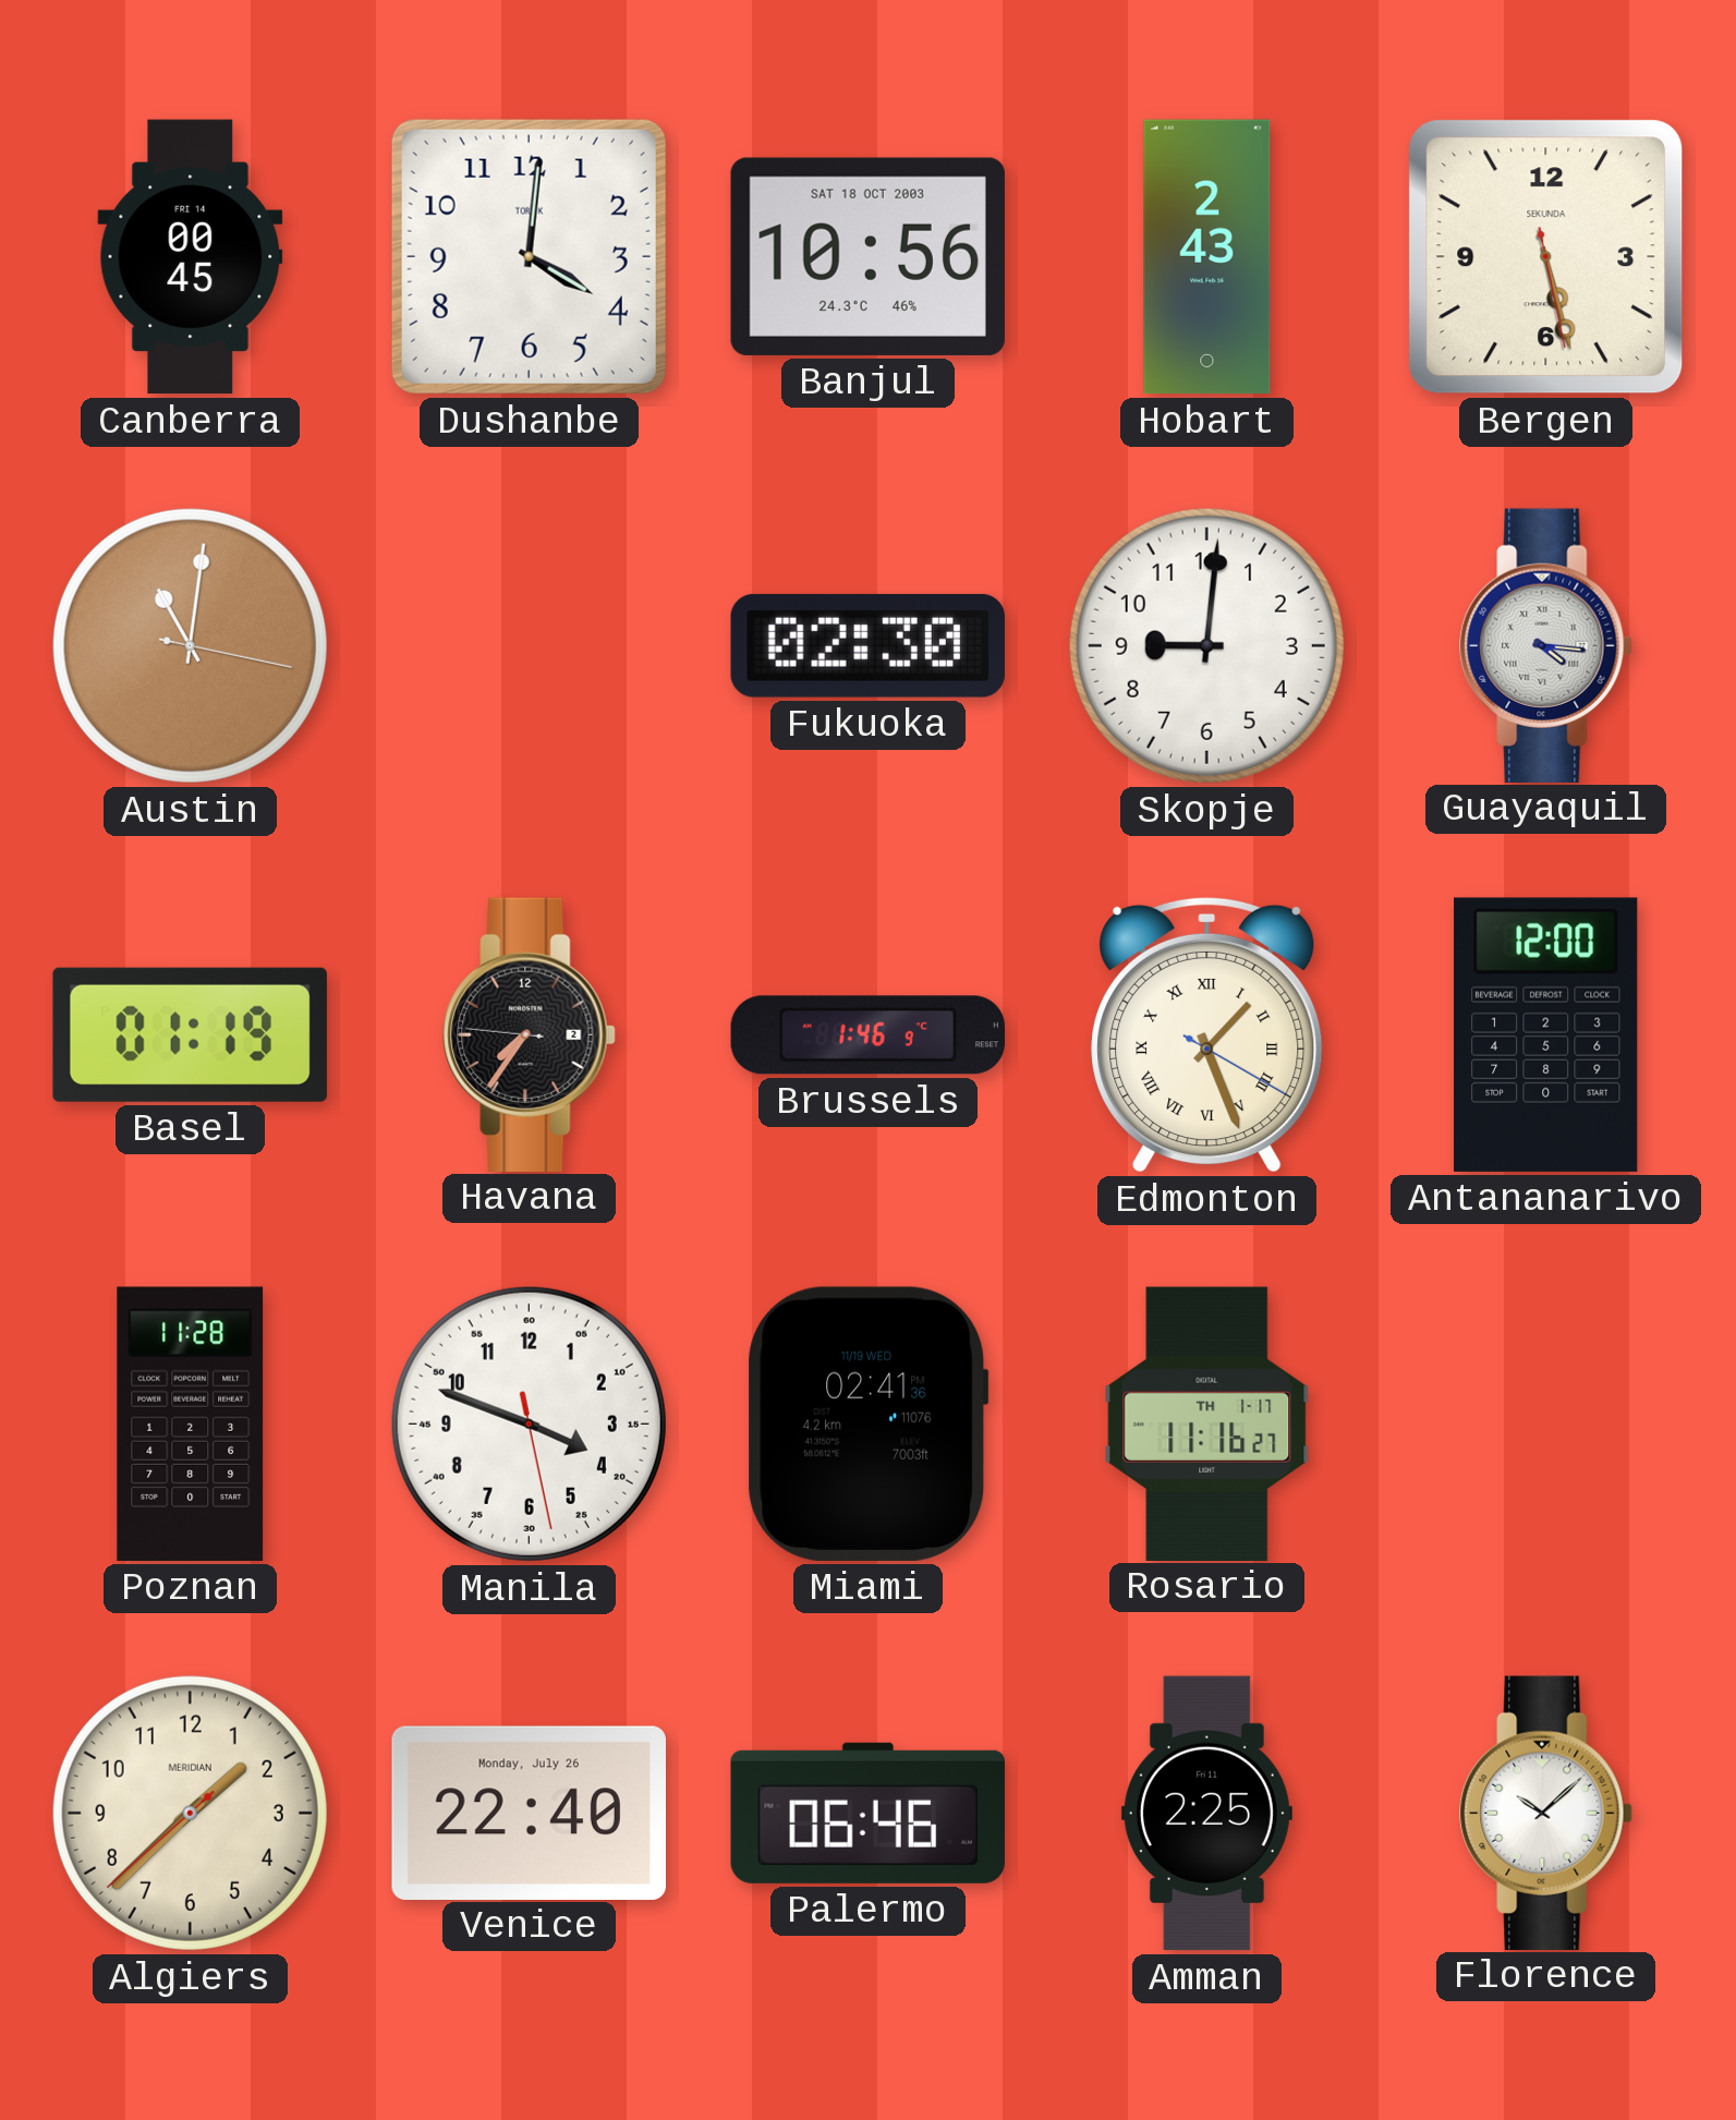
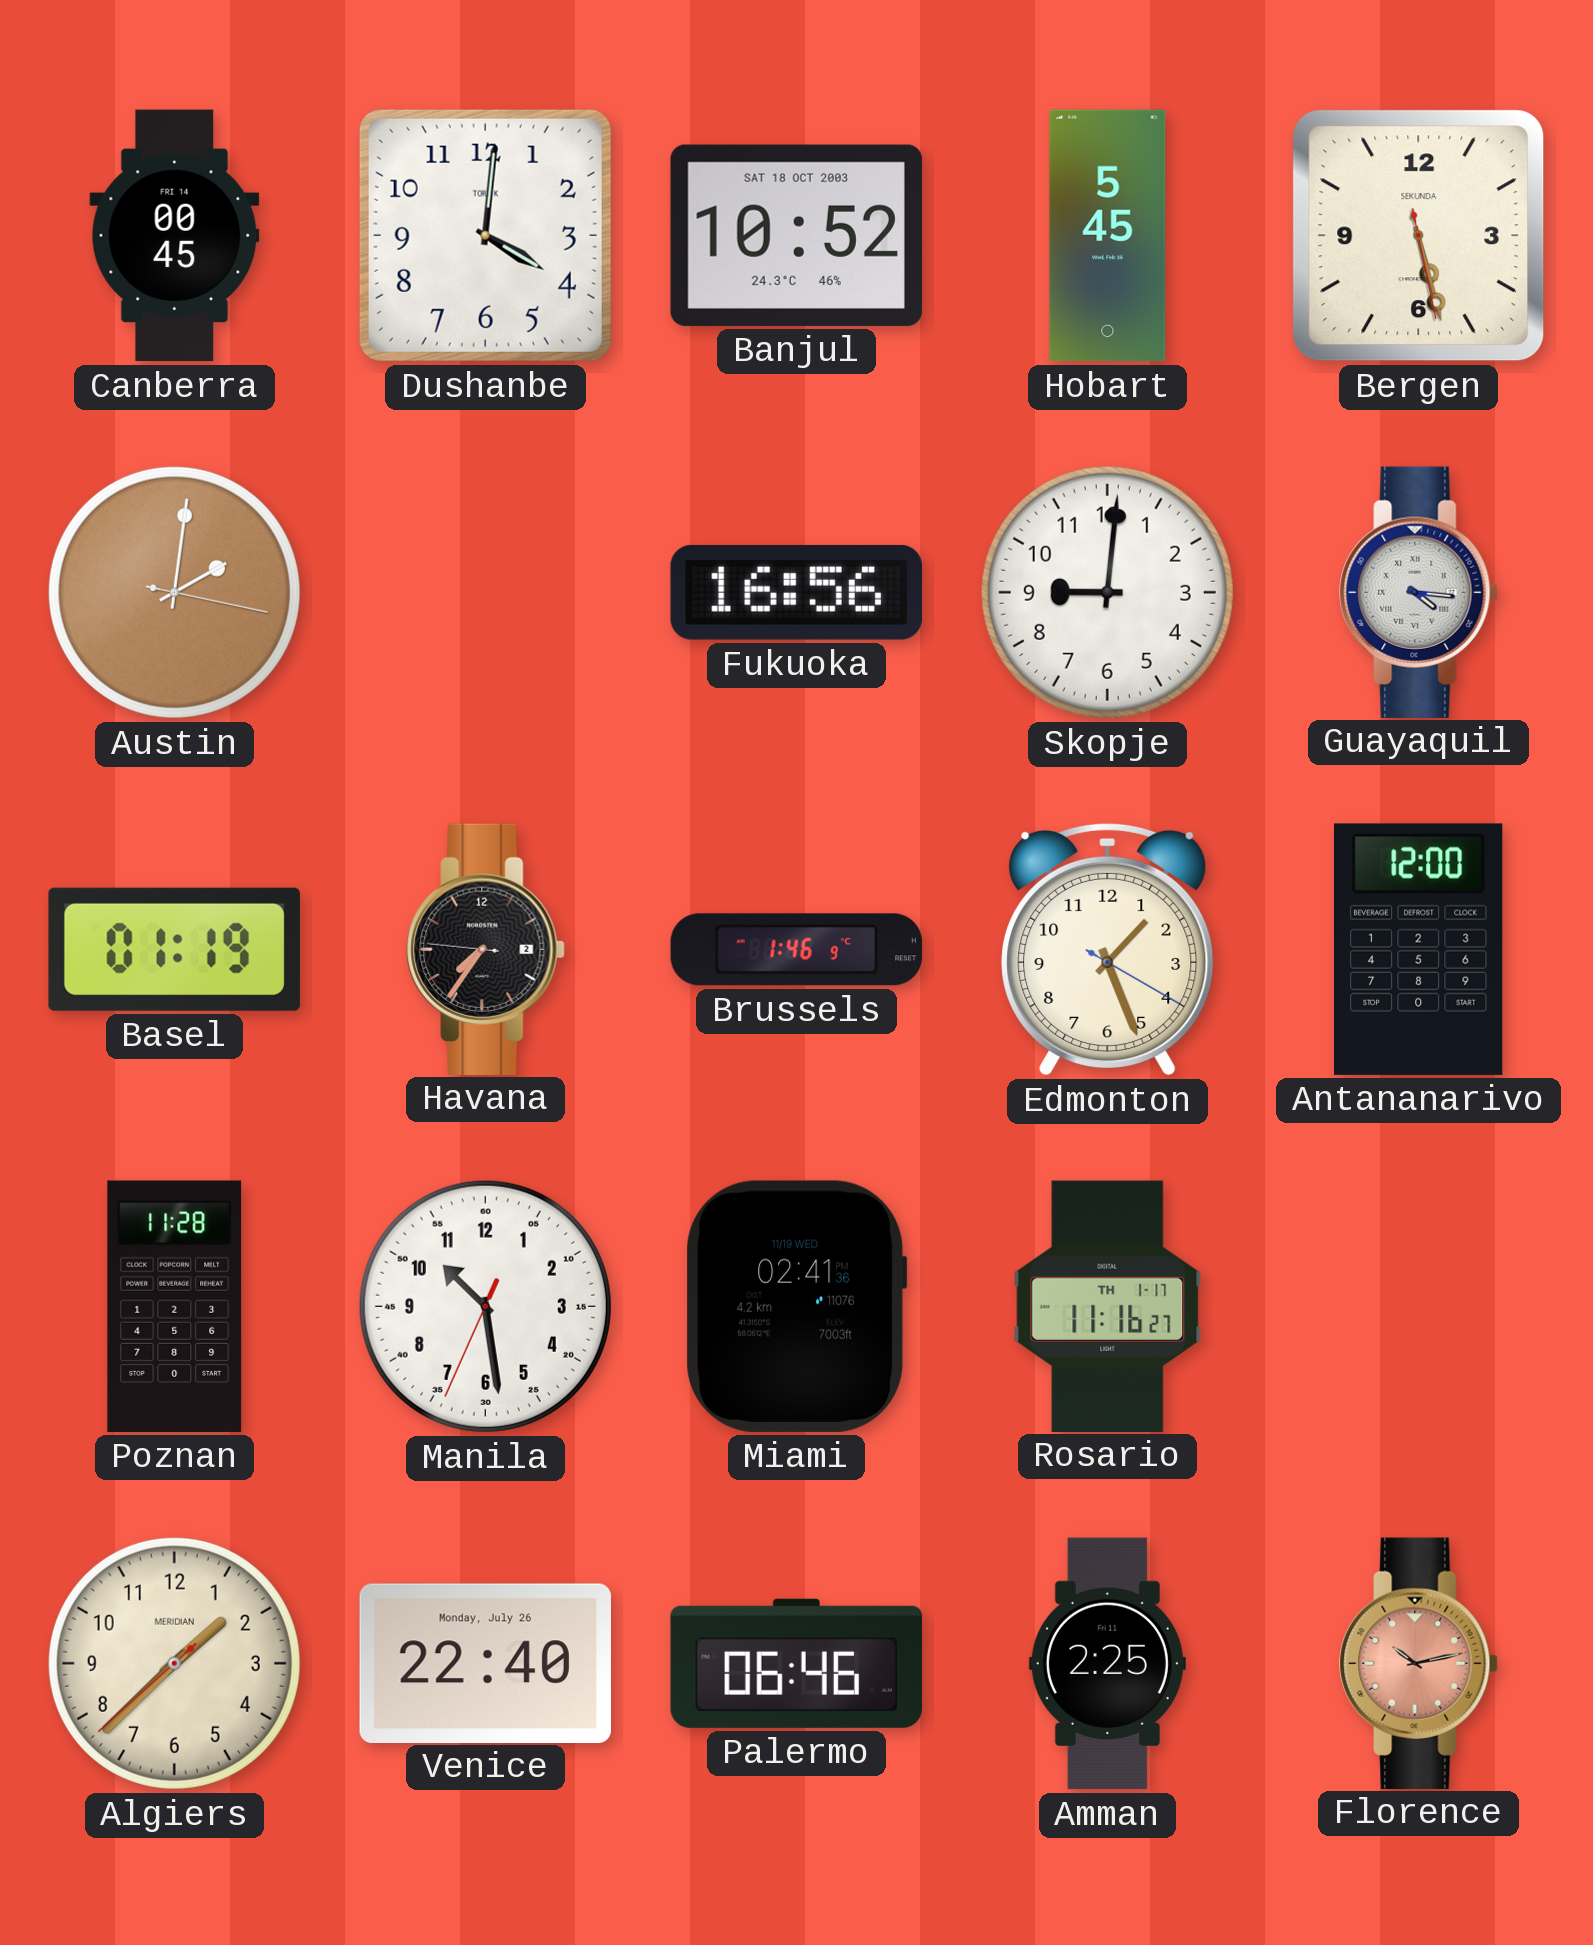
Banjul: 10:56 -> 10:52 (796, 235)
Hobart: 2:43 -> 5:45 (1108, 236)
Austin: 11:01 -> 2:01 (174, 592)
Fukuoka: 02:30 -> 16:56 (796, 592)
Edmonton numerals: Roman -> Arabic (1108, 949)
Manila: 3:48 -> 10:28 (485, 1306)
Florence: 10:08 -> 10:13 (1419, 1663)
Florence dial: white -> salmon (1419, 1663)
